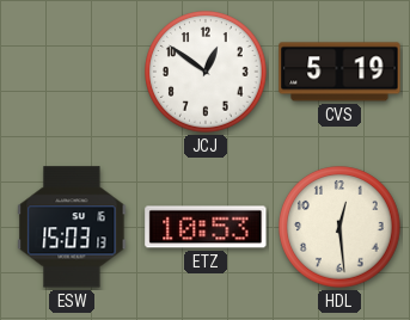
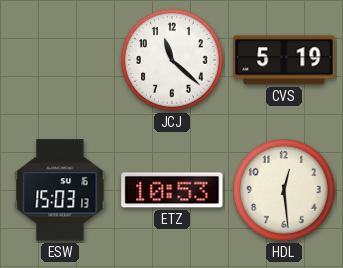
JCJ: 12:51 -> 11:22 (172, 60)
